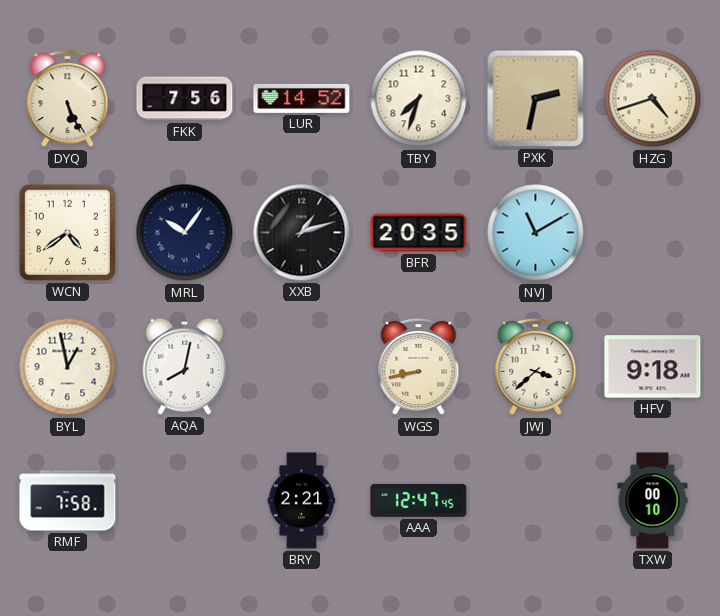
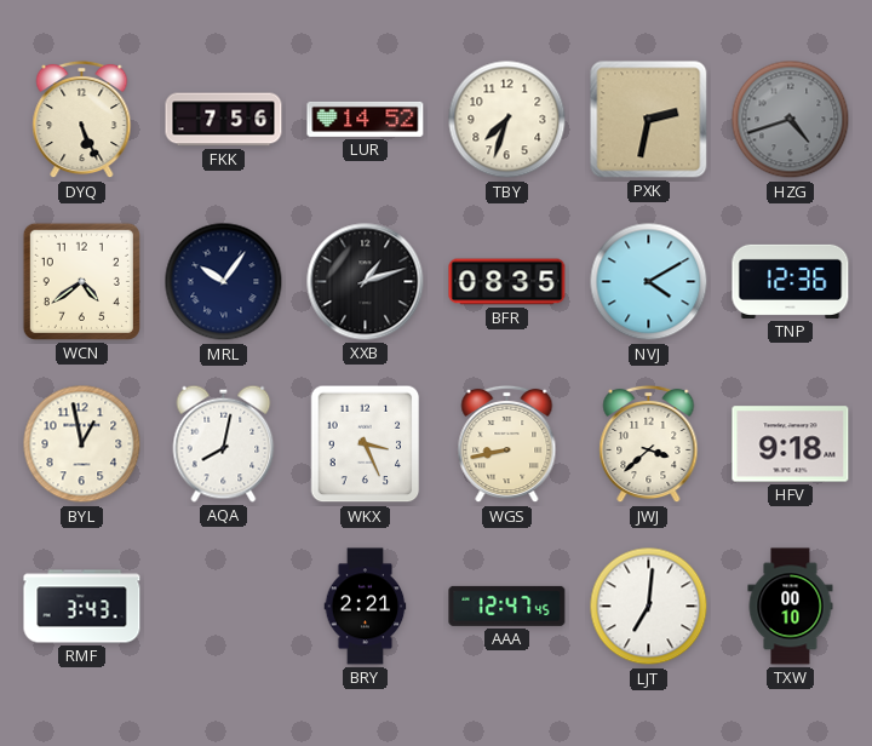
HZG dial: cream -> grey (791, 120)
BFR: 20:35 -> 08:35 (507, 282)
NVJ: 11:10 -> 4:10 (649, 282)
TNP: none -> 12:36 (791, 281)
WKX: none -> 3:26 (366, 444)
RMF: 7:58 -> 3:43 (82, 607)
LJT: none -> 7:01 (649, 607)
